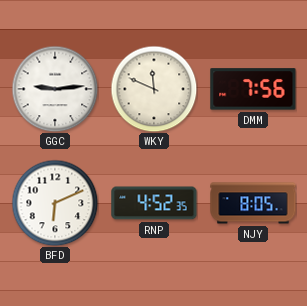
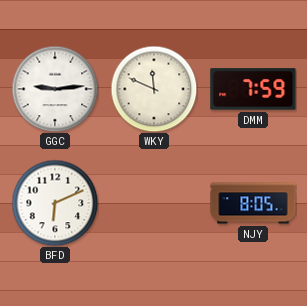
DMM: 7:56 -> 7:59 (253, 89)
RNP: 4:52 -> none (154, 203)
